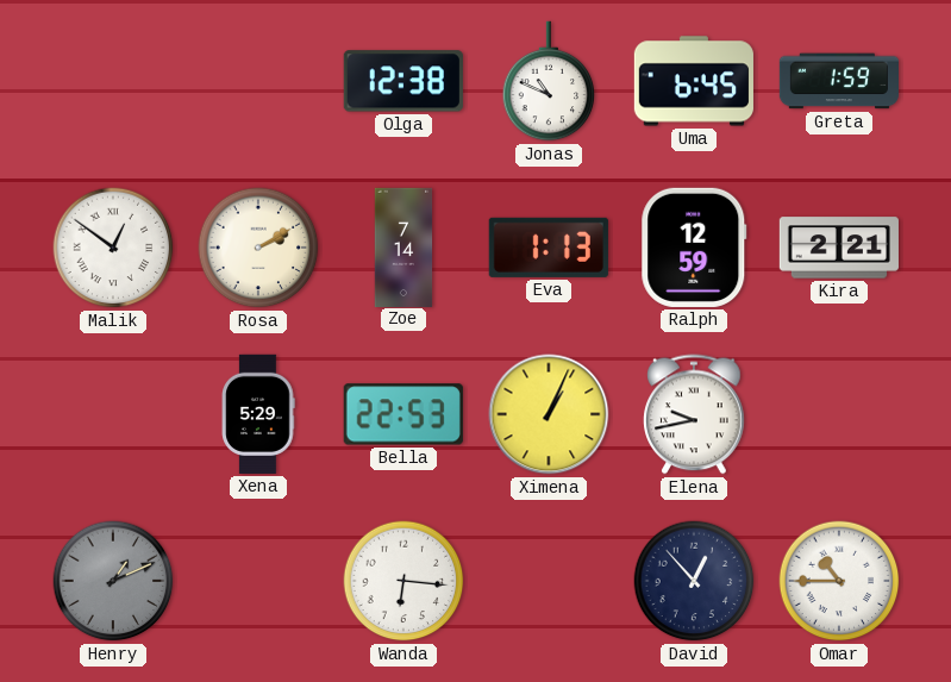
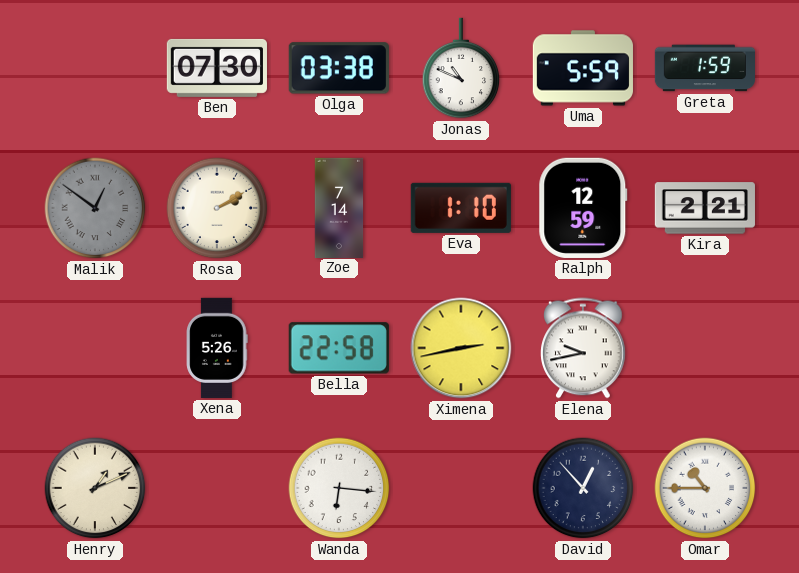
Ben: none -> 07:30 (217, 68)
Olga: 12:38 -> 03:38 (339, 68)
Uma: 6:45 -> 5:59 (583, 68)
Malik dial: white -> grey (95, 208)
Eva: 1:13 -> 1:10 (461, 208)
Xena: 5:29 -> 5:26 (217, 348)
Bella: 22:53 -> 22:58 (339, 348)
Ximena: 1:04 -> 2:43 (461, 348)
Henry dial: grey -> cream (95, 488)
